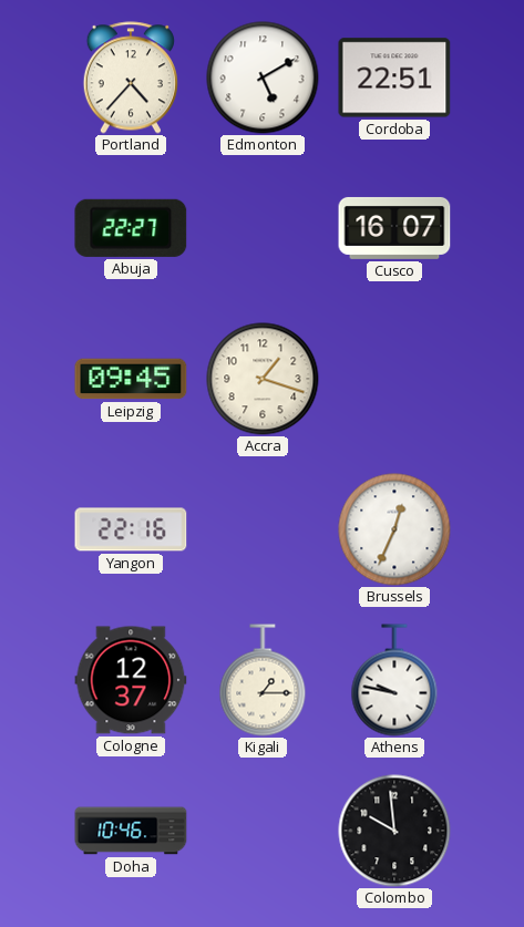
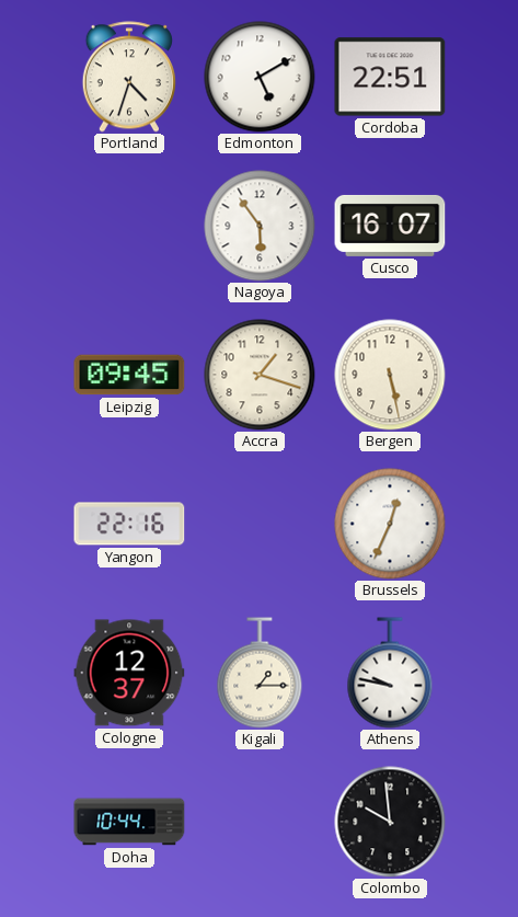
Portland: 4:37 -> 4:33 (129, 77)
Abuja: 22:27 -> none (131, 228)
Nagoya: none -> 5:54 (260, 226)
Bergen: none -> 5:28 (390, 375)
Doha: 10:46 -> 10:44 (129, 822)
